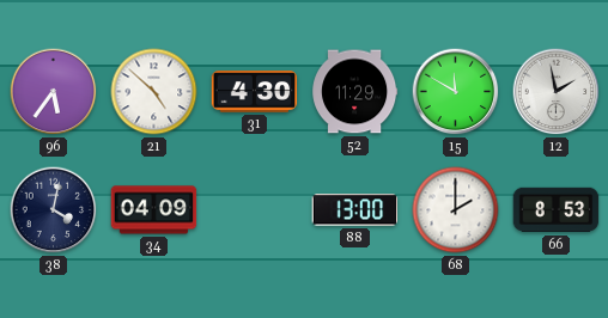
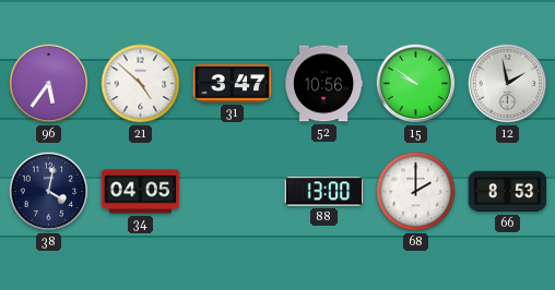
31: 4:30 -> 3:47 (233, 84)
52: 11:29 -> 10:56 (324, 84)
15: 11:50 -> 9:51 (416, 84)
34: 04:09 -> 04:05 (141, 192)
